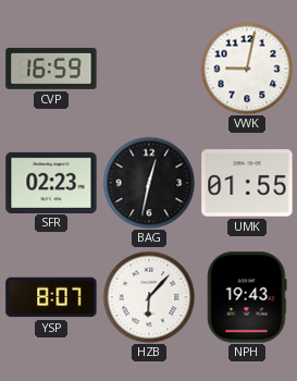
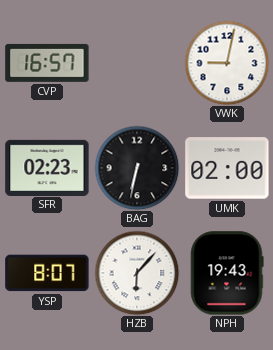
CVP: 16:59 -> 16:57 (47, 63)
BAG: 12:32 -> 6:32 (137, 168)
UMK: 01:55 -> 02:00 (227, 168)
